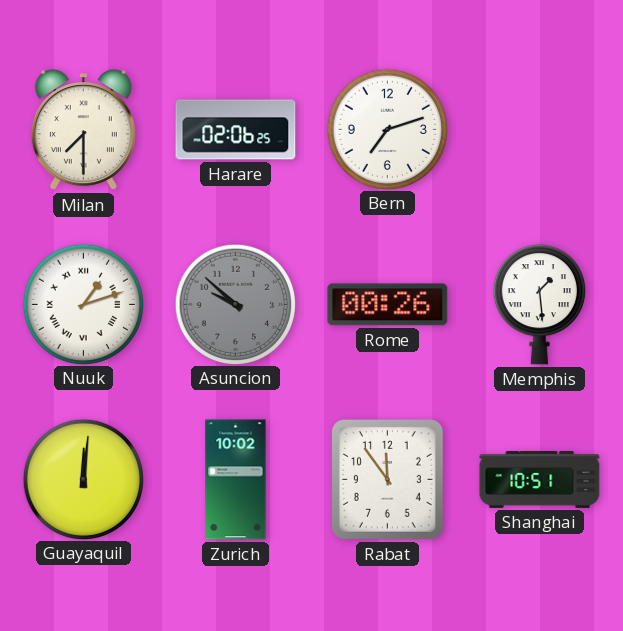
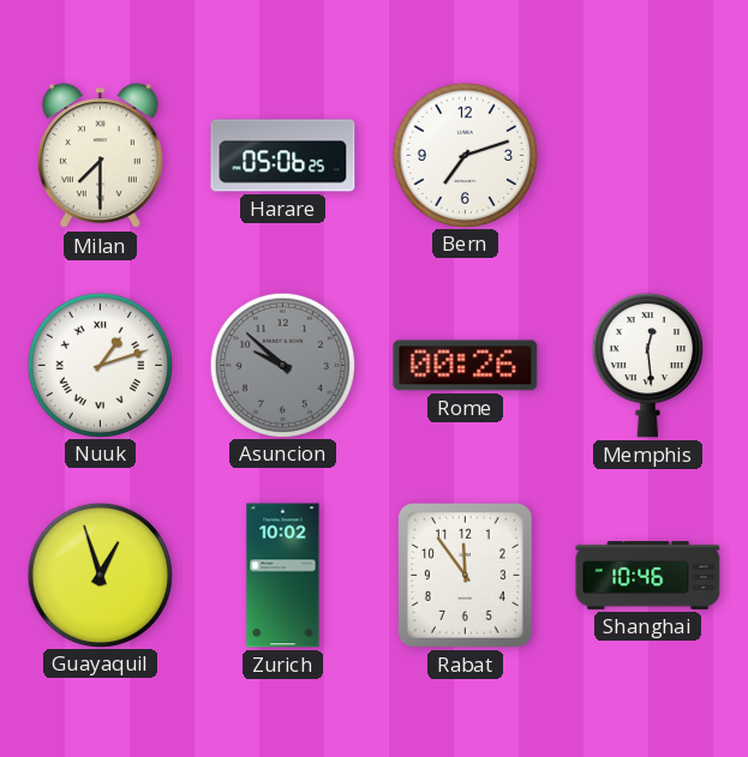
Harare: 02:06 -> 05:06 (283, 156)
Memphis: 1:29 -> 12:29 (647, 366)
Guayaquil: 12:01 -> 12:57 (100, 575)
Shanghai: 10:51 -> 10:46 (648, 576)
